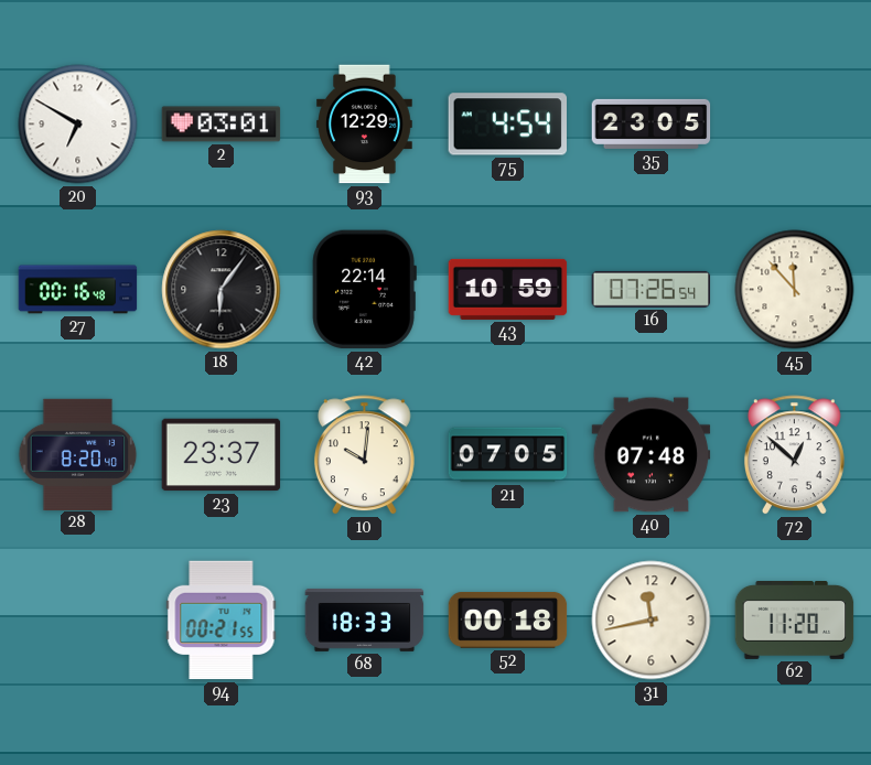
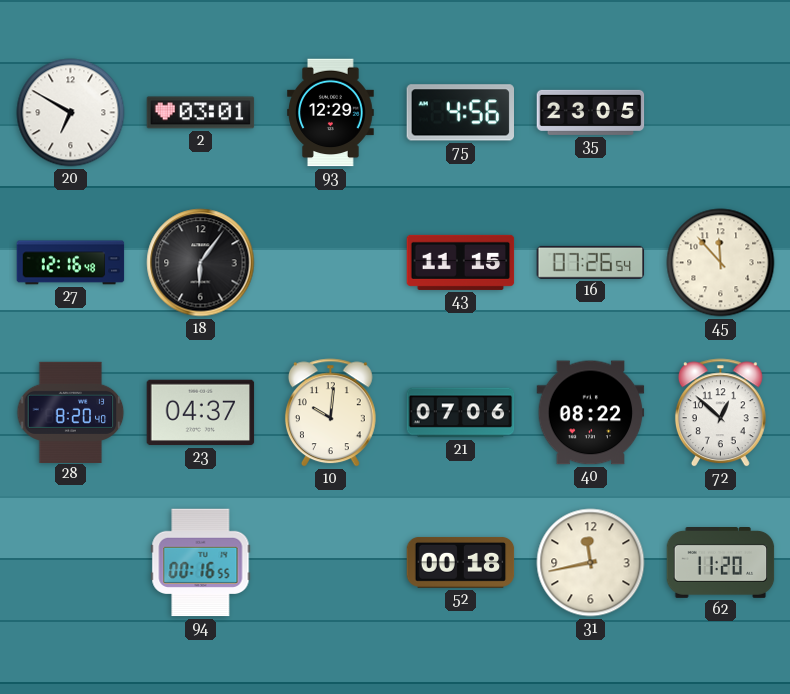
75: 4:54 -> 4:56 (460, 113)
27: 00:16 -> 12:16 (71, 263)
42: 22:14 -> none (364, 290)
43: 10:59 -> 11:15 (461, 262)
23: 23:37 -> 04:37 (201, 413)
21: 07:05 -> 07:06 (461, 413)
40: 07:48 -> 08:22 (591, 413)
94: 00:21 -> 00:16 (201, 563)
68: 18:33 -> none (365, 619)
